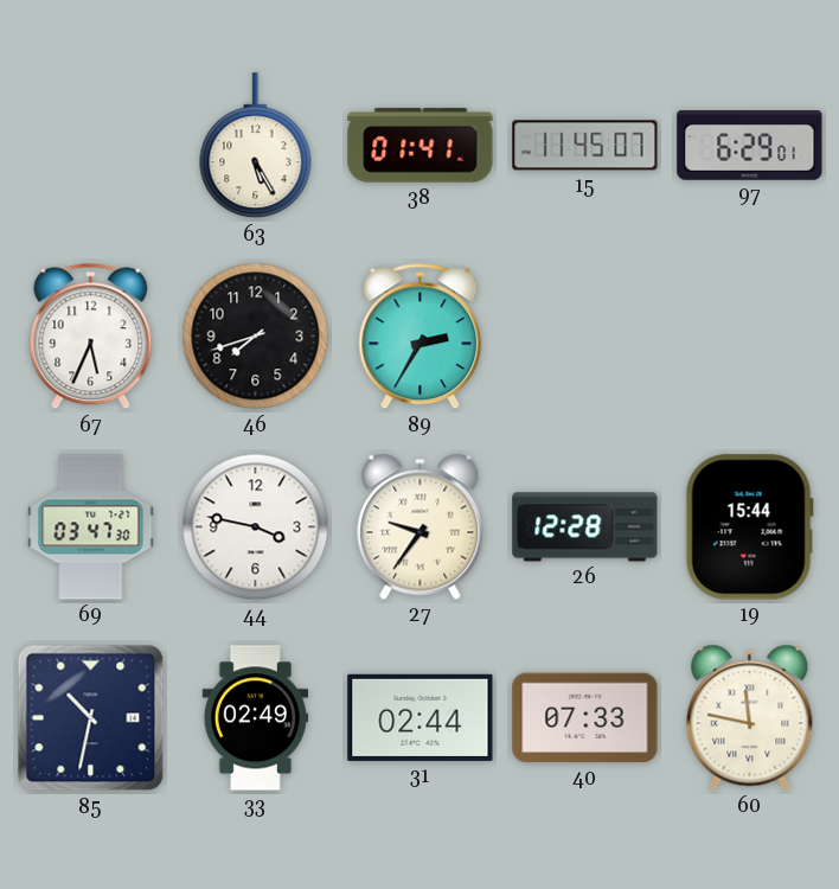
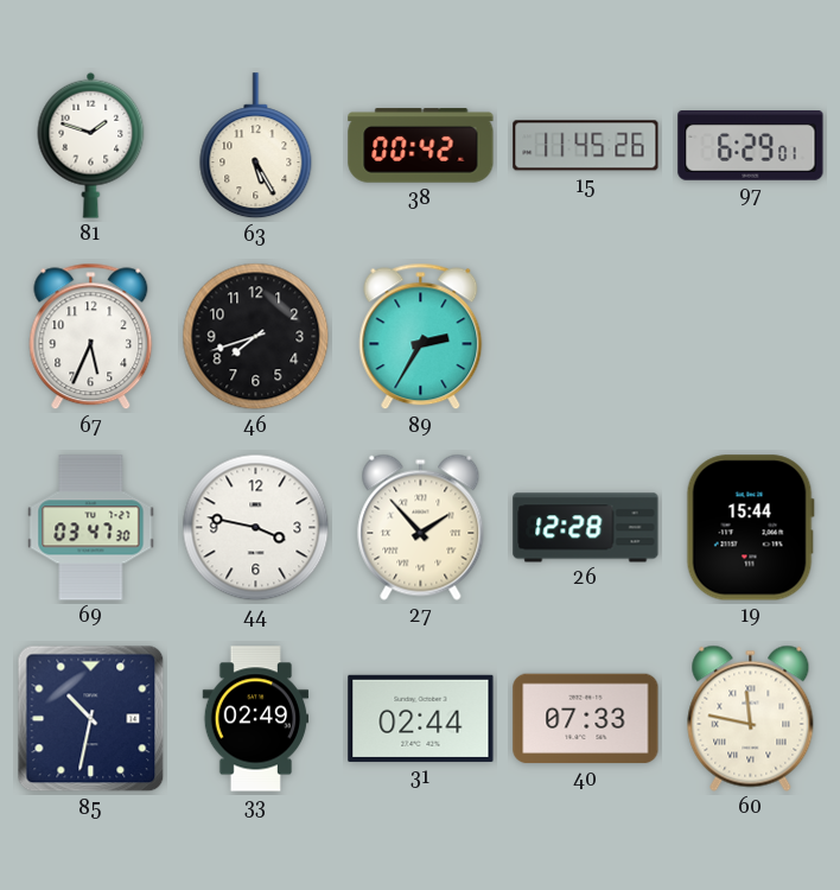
81: none -> 1:48 (91, 145)
38: 01:41 -> 00:42 (421, 146)
15: 11:45:07 -> 11:45:26 (586, 146)
27: 9:36 -> 1:53 (421, 527)
